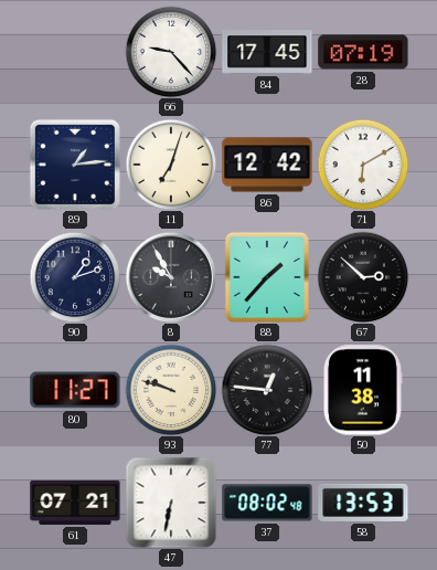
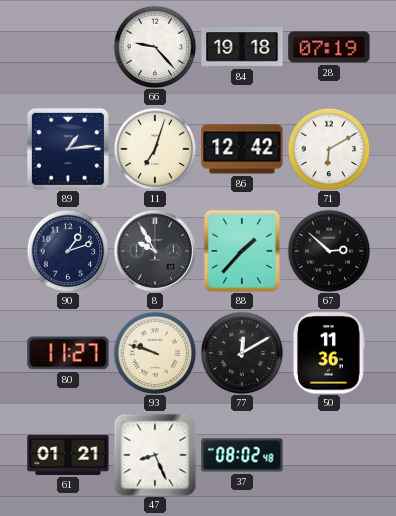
84: 17:45 -> 19:18 (242, 47)
77: 12:46 -> 12:10 (242, 353)
50: 11:38 -> 11:36 (329, 353)
61: 07:21 -> 01:21 (68, 455)
47: 6:32 -> 8:26 (155, 455)
58: 13:53 -> none (363, 503)
